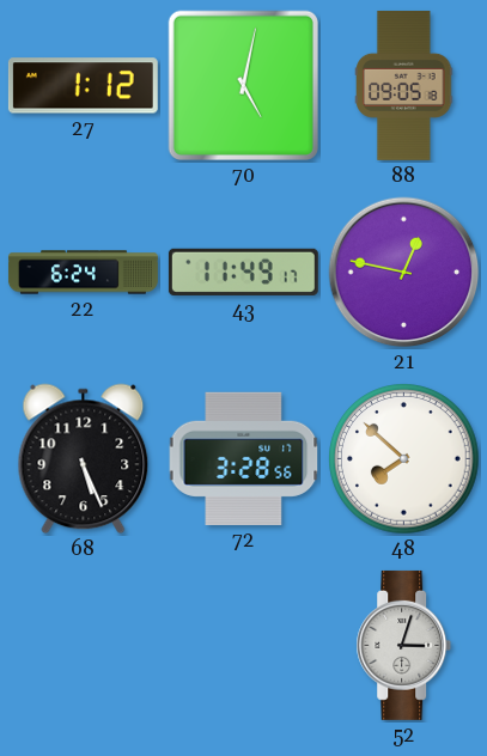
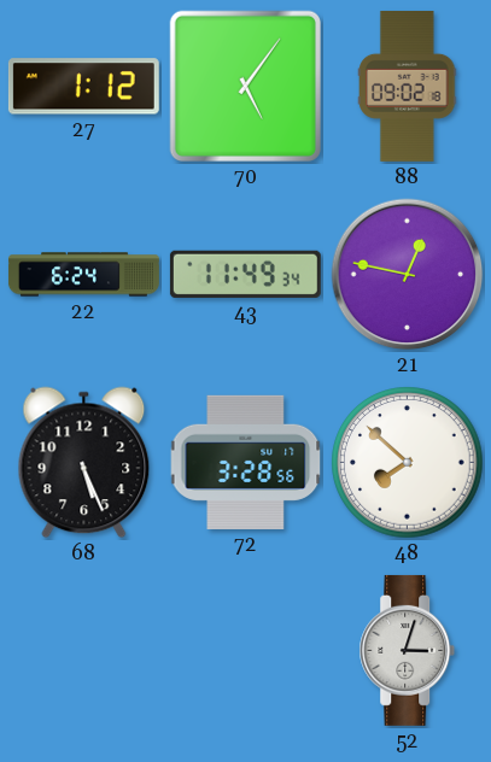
70: 5:02 -> 5:06 (245, 86)
88: 09:05 -> 09:02 (408, 86)
43: 11:49:17 -> 11:49:34 (245, 274)
